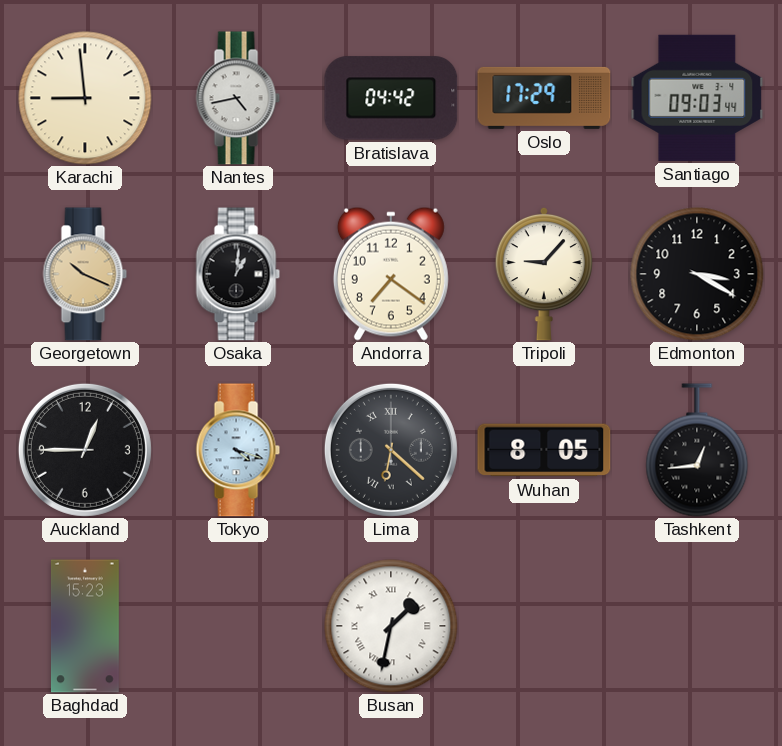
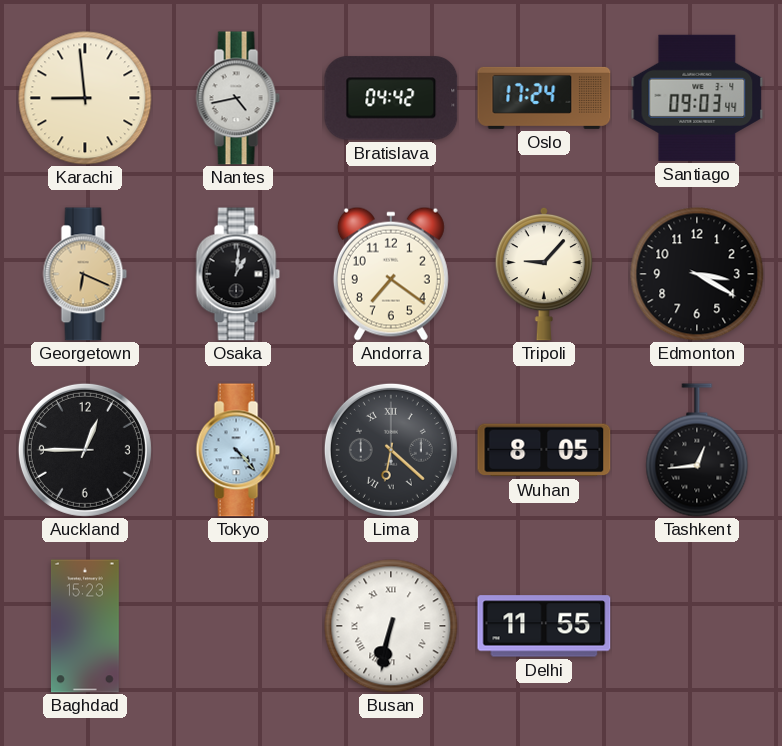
Oslo: 17:29 -> 17:24 (544, 98)
Georgetown: 10:19 -> 6:19 (85, 274)
Tokyo: 4:18 -> 4:23 (238, 450)
Busan: 1:32 -> 6:32 (391, 626)
Delhi: none -> 11:55 (544, 626)
